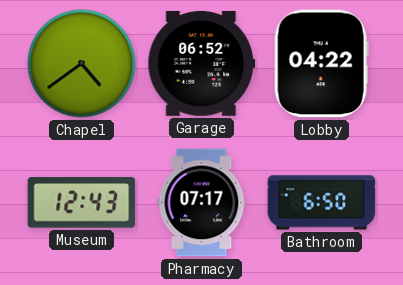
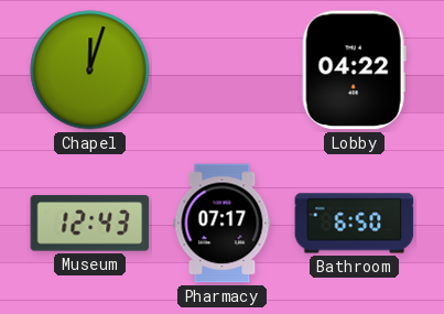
Chapel: 4:39 -> 12:03 (90, 71)
Garage: 06:52 -> none (202, 63)
